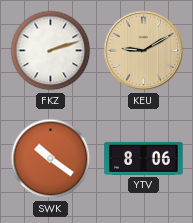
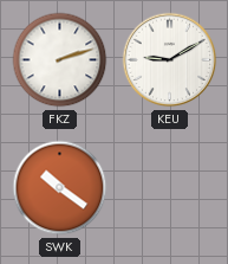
KEU dial: champagne -> white (170, 60)
YTV: 8:06 -> none (144, 158)
